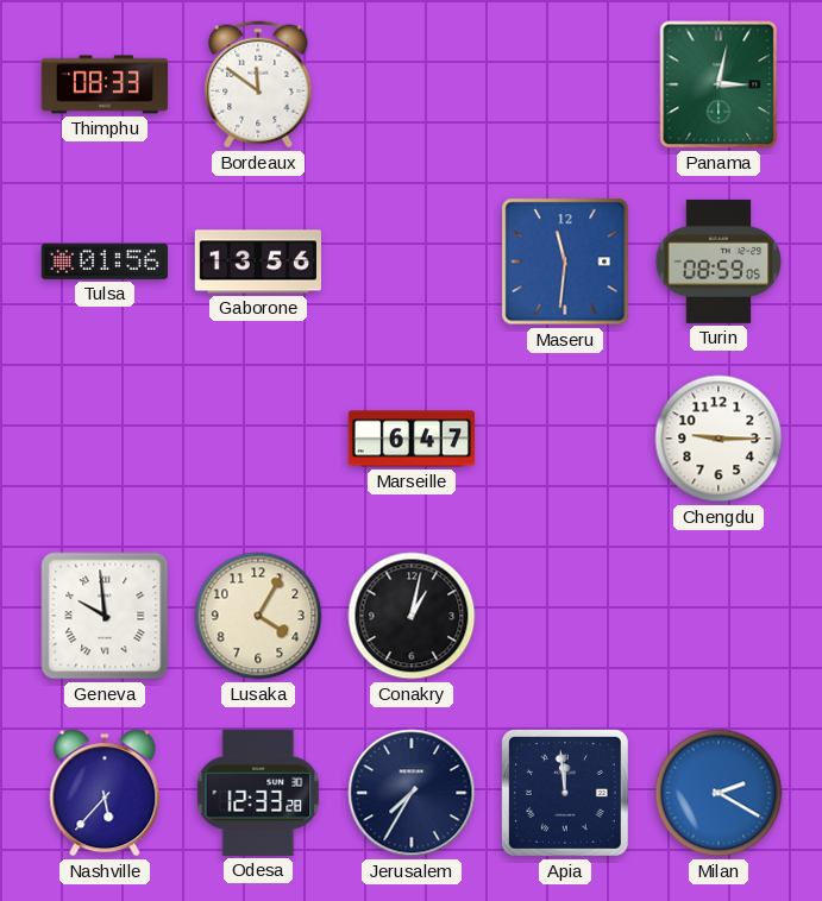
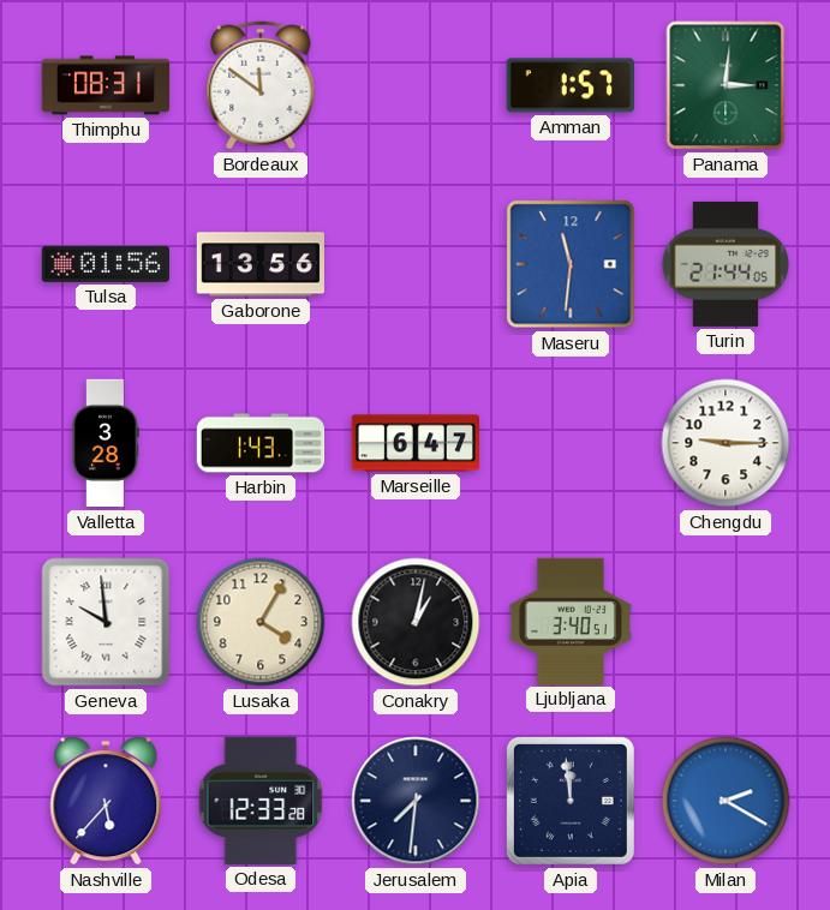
Thimphu: 08:33 -> 08:31 (106, 85)
Amman: none -> 1:57 (571, 85)
Panama: 3:02 -> 3:01 (725, 85)
Turin: 08:59 -> 21:44 (725, 264)
Valletta: none -> 3:28 (106, 443)
Harbin: none -> 1:43 (261, 443)
Ljubljana: none -> 3:40 (571, 621)
Jerusalem: 7:35 -> 7:31 (416, 801)
